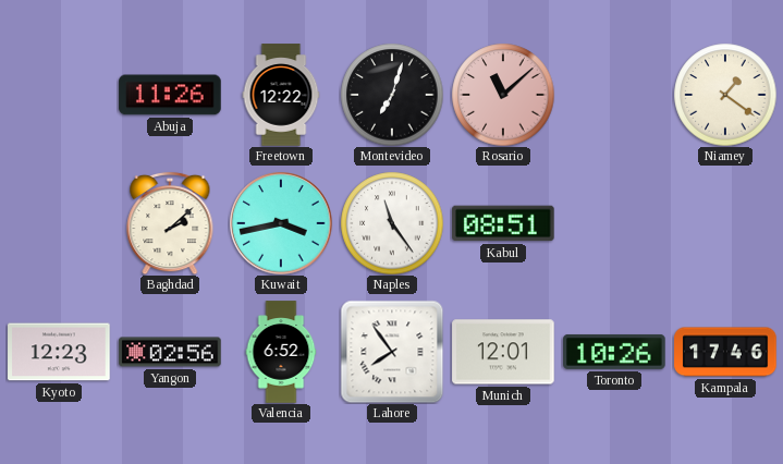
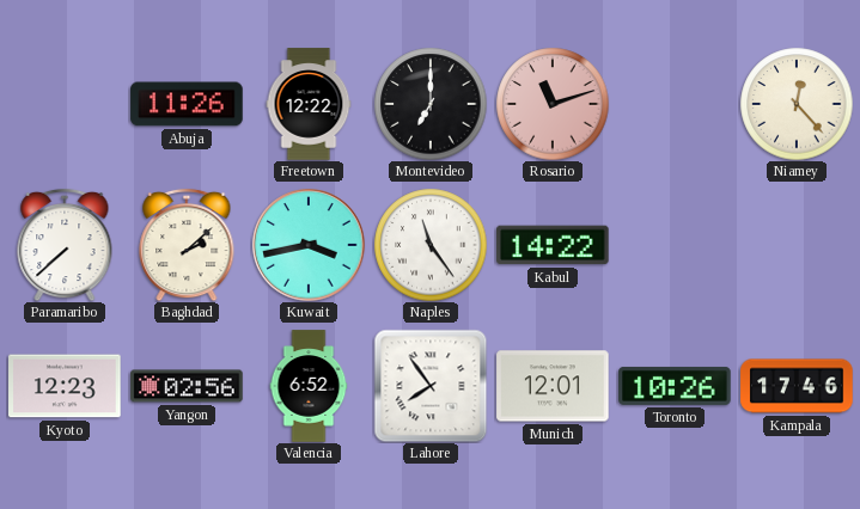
Montevideo: 7:03 -> 7:00 (431, 104)
Rosario: 11:08 -> 11:12 (553, 104)
Niamey: 1:21 -> 12:23 (797, 104)
Paramaribo: none -> 7:38 (65, 245)
Kabul: 08:51 -> 14:22 (553, 245)
